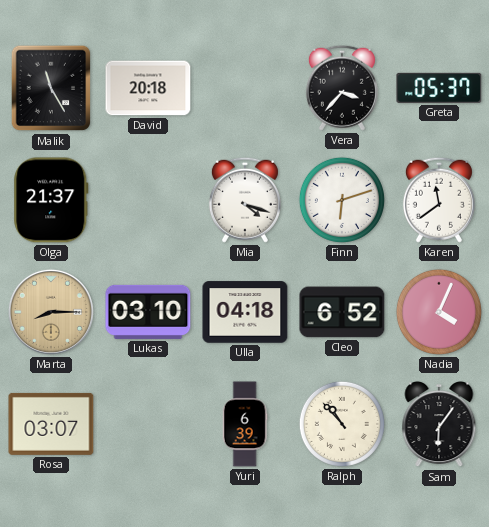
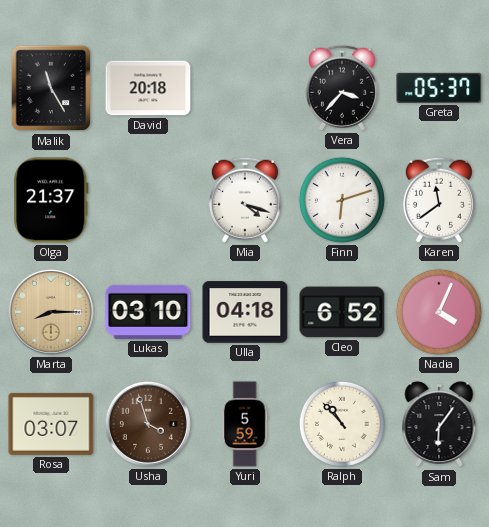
Usha: none -> 3:57 (148, 424)
Yuri: 6:39 -> 5:59 (245, 424)
